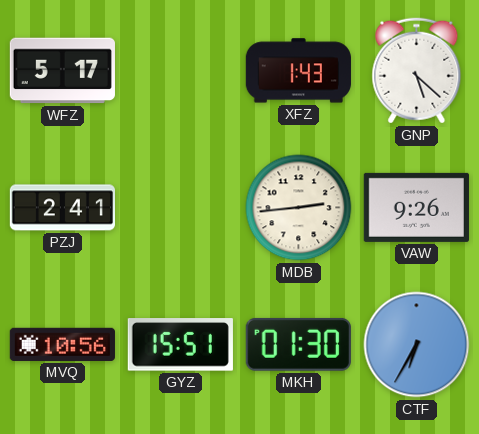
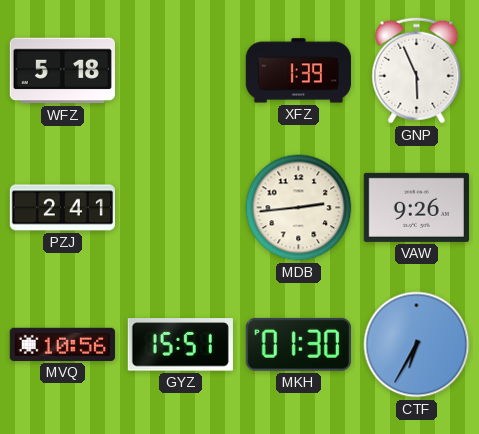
WFZ: 5:17 -> 5:18 (62, 71)
XFZ: 1:43 -> 1:39 (298, 71)
GNP: 5:22 -> 5:56 (417, 71)
